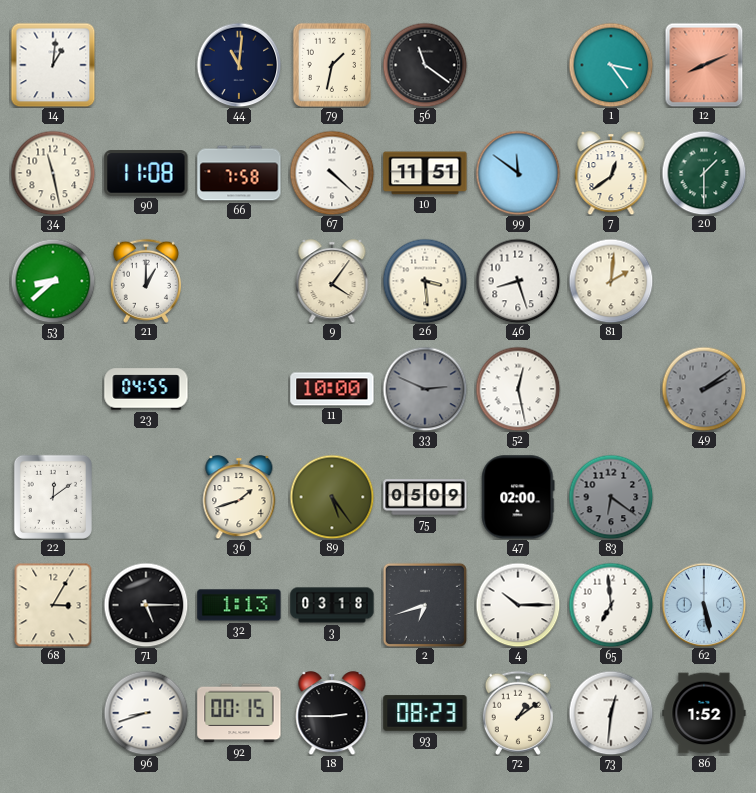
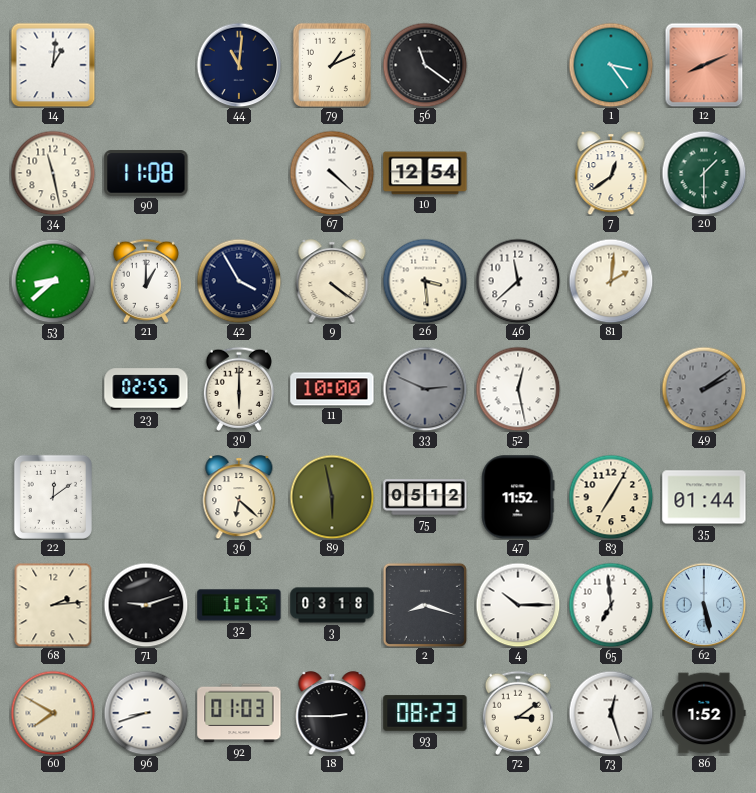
79: 1:32 -> 1:11 (332, 65)
66: 7:58 -> none (239, 173)
10: 11:51 -> 12:54 (425, 173)
99: 11:51 -> none (518, 173)
42: none -> 3:55 (239, 281)
9: 4:06 -> 4:21 (332, 281)
46: 8:27 -> 11:38 (518, 281)
23: 04:55 -> 02:55 (146, 389)
30: none -> 6:00 (239, 389)
36: 1:42 -> 6:22 (239, 497)
89: 5:24 -> 5:58 (332, 497)
75: 05:09 -> 05:12 (425, 497)
47: 02:00 -> 11:52 (518, 497)
83: 6:21 -> 7:05 (611, 497)
83 dial: grey -> cream (611, 497)
35: none -> 01:44 (704, 497)
68: 3:05 -> 2:14 (53, 605)
71: 5:15 -> 9:12 (146, 605)
2: 6:42 -> 8:18 (425, 605)
60: none -> 7:50 (53, 713)
92: 00:15 -> 01:03 (239, 713)
72: 1:09 -> 3:09 (518, 713)
73: 12:31 -> 12:27 (611, 713)
